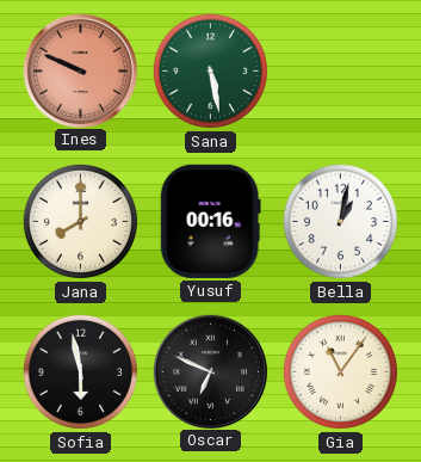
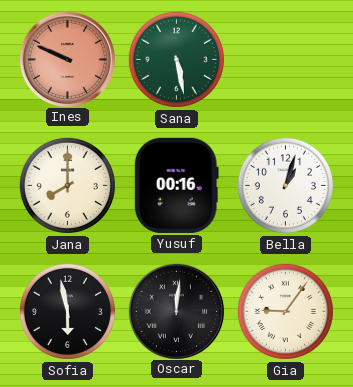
Bella: 1:02 -> 1:03 (285, 185)
Oscar: 6:49 -> 12:01 (176, 311)
Gia: 11:06 -> 9:06 (285, 311)
